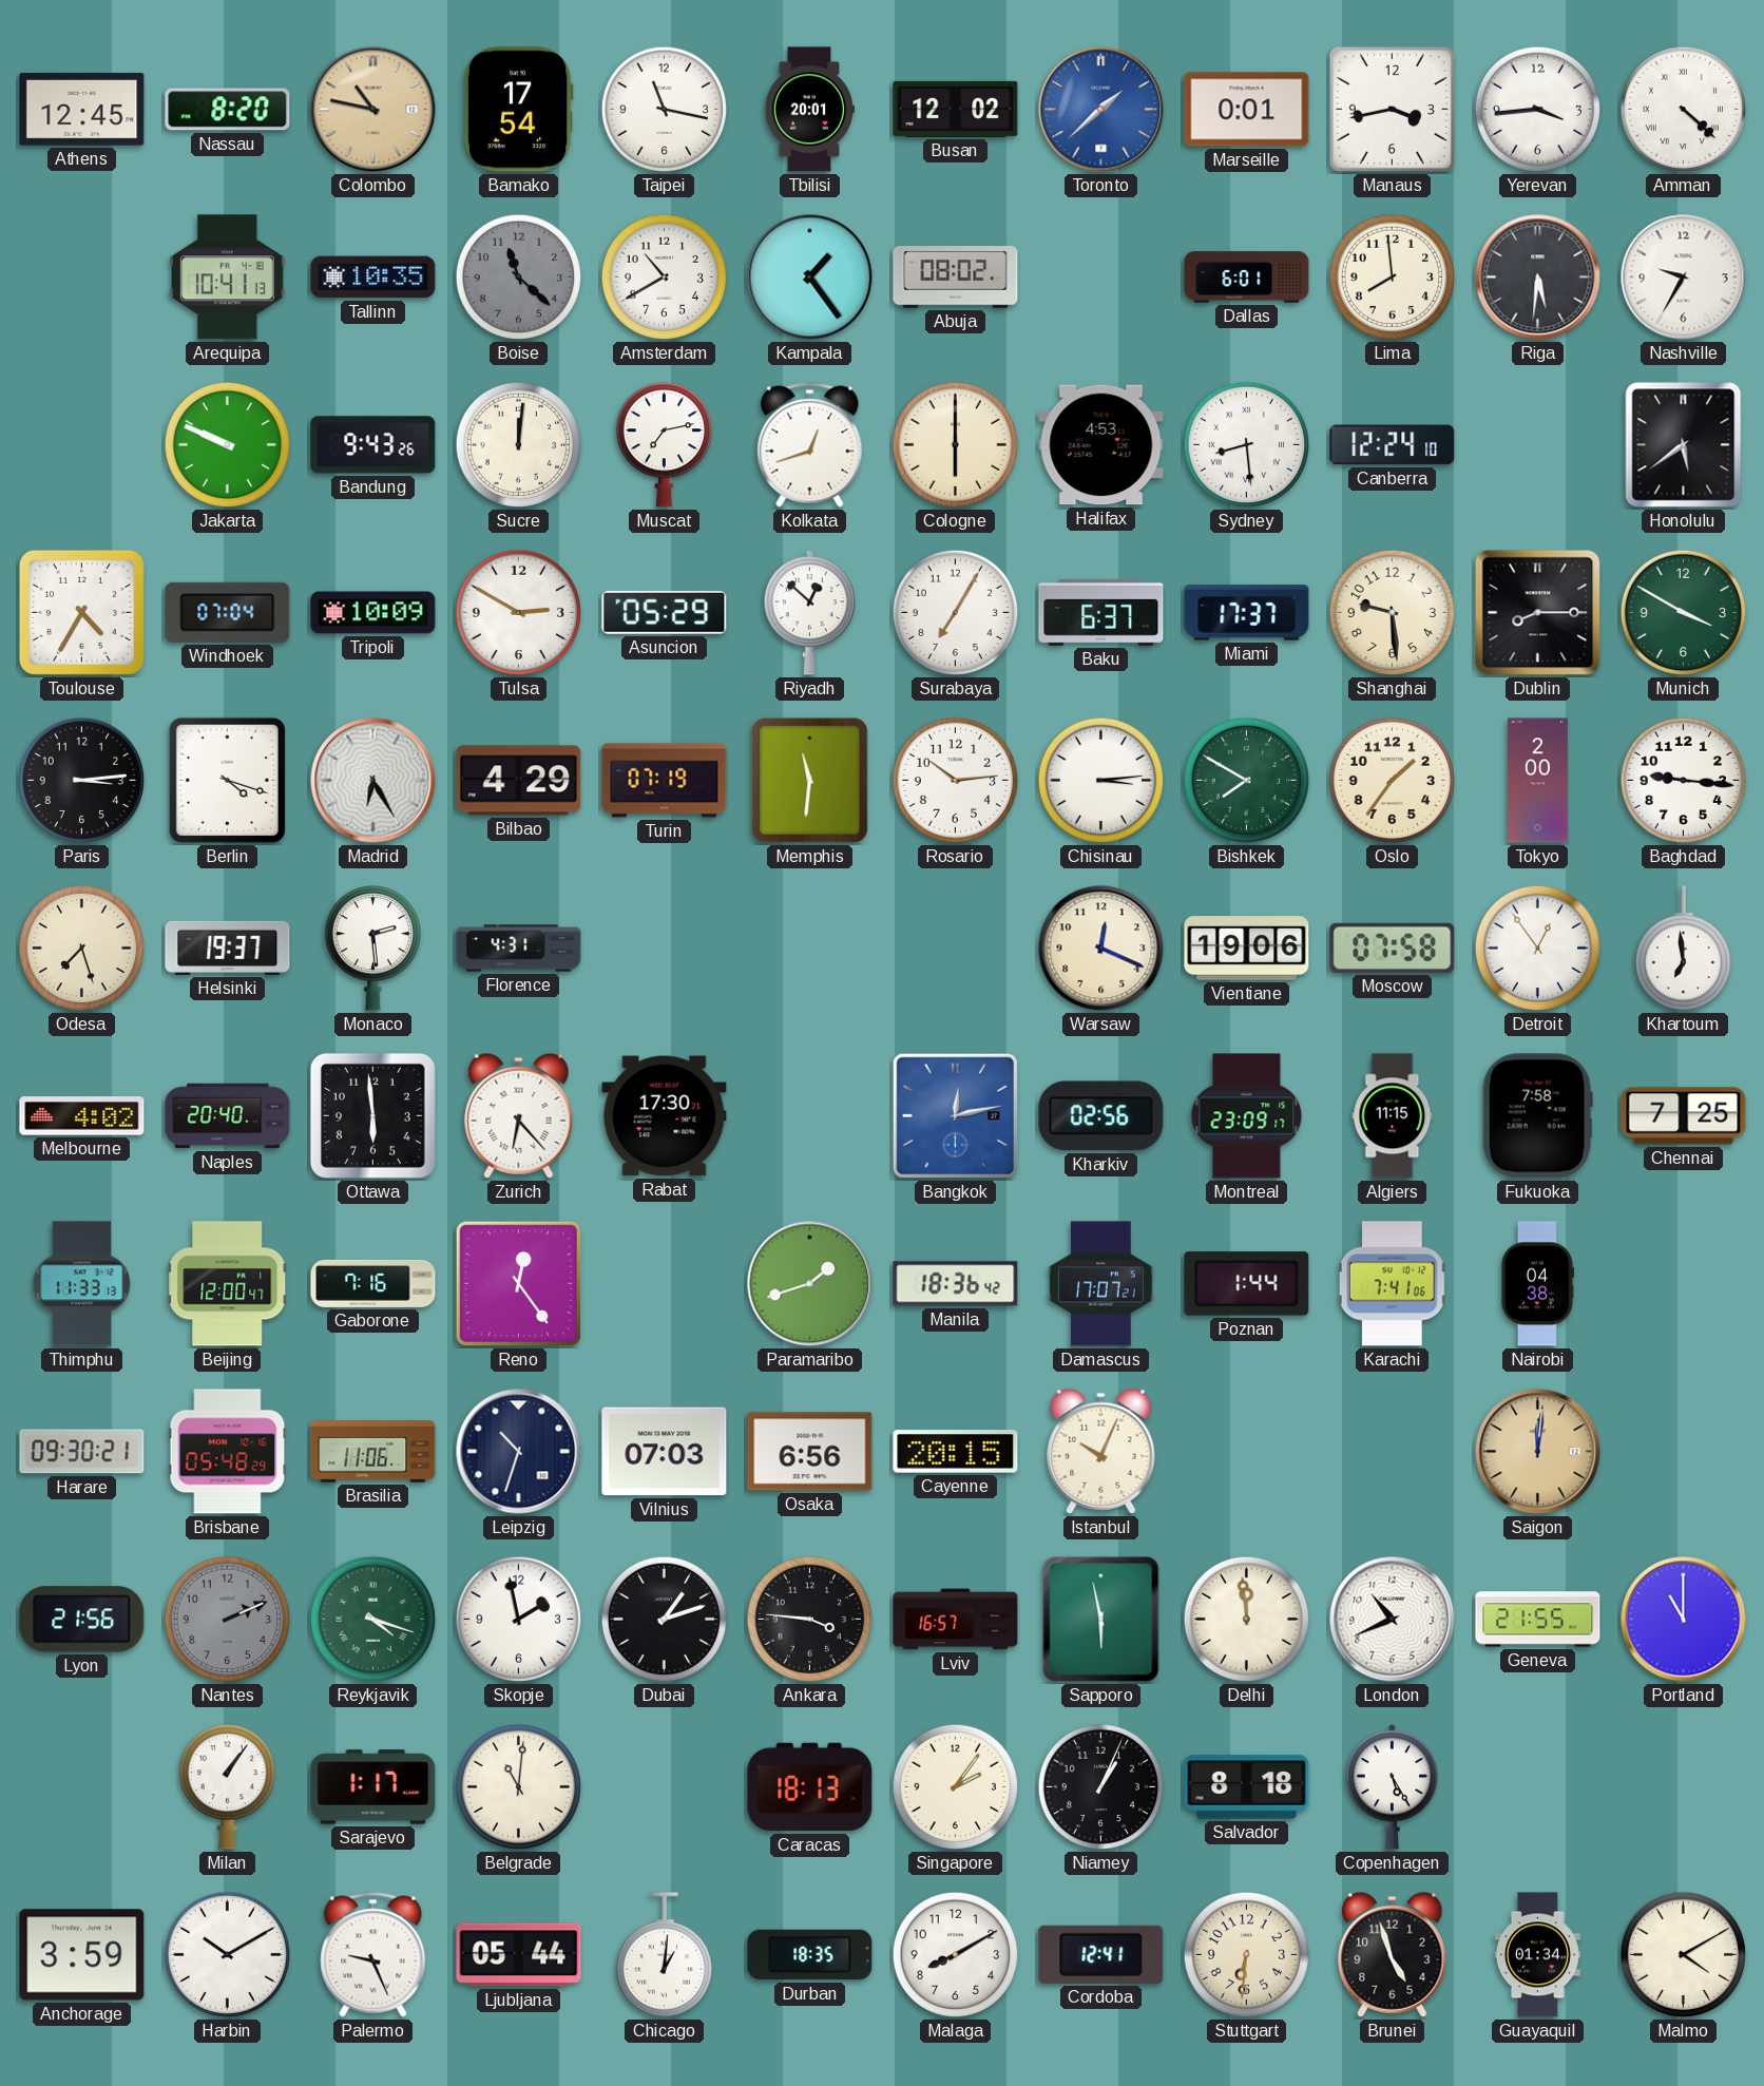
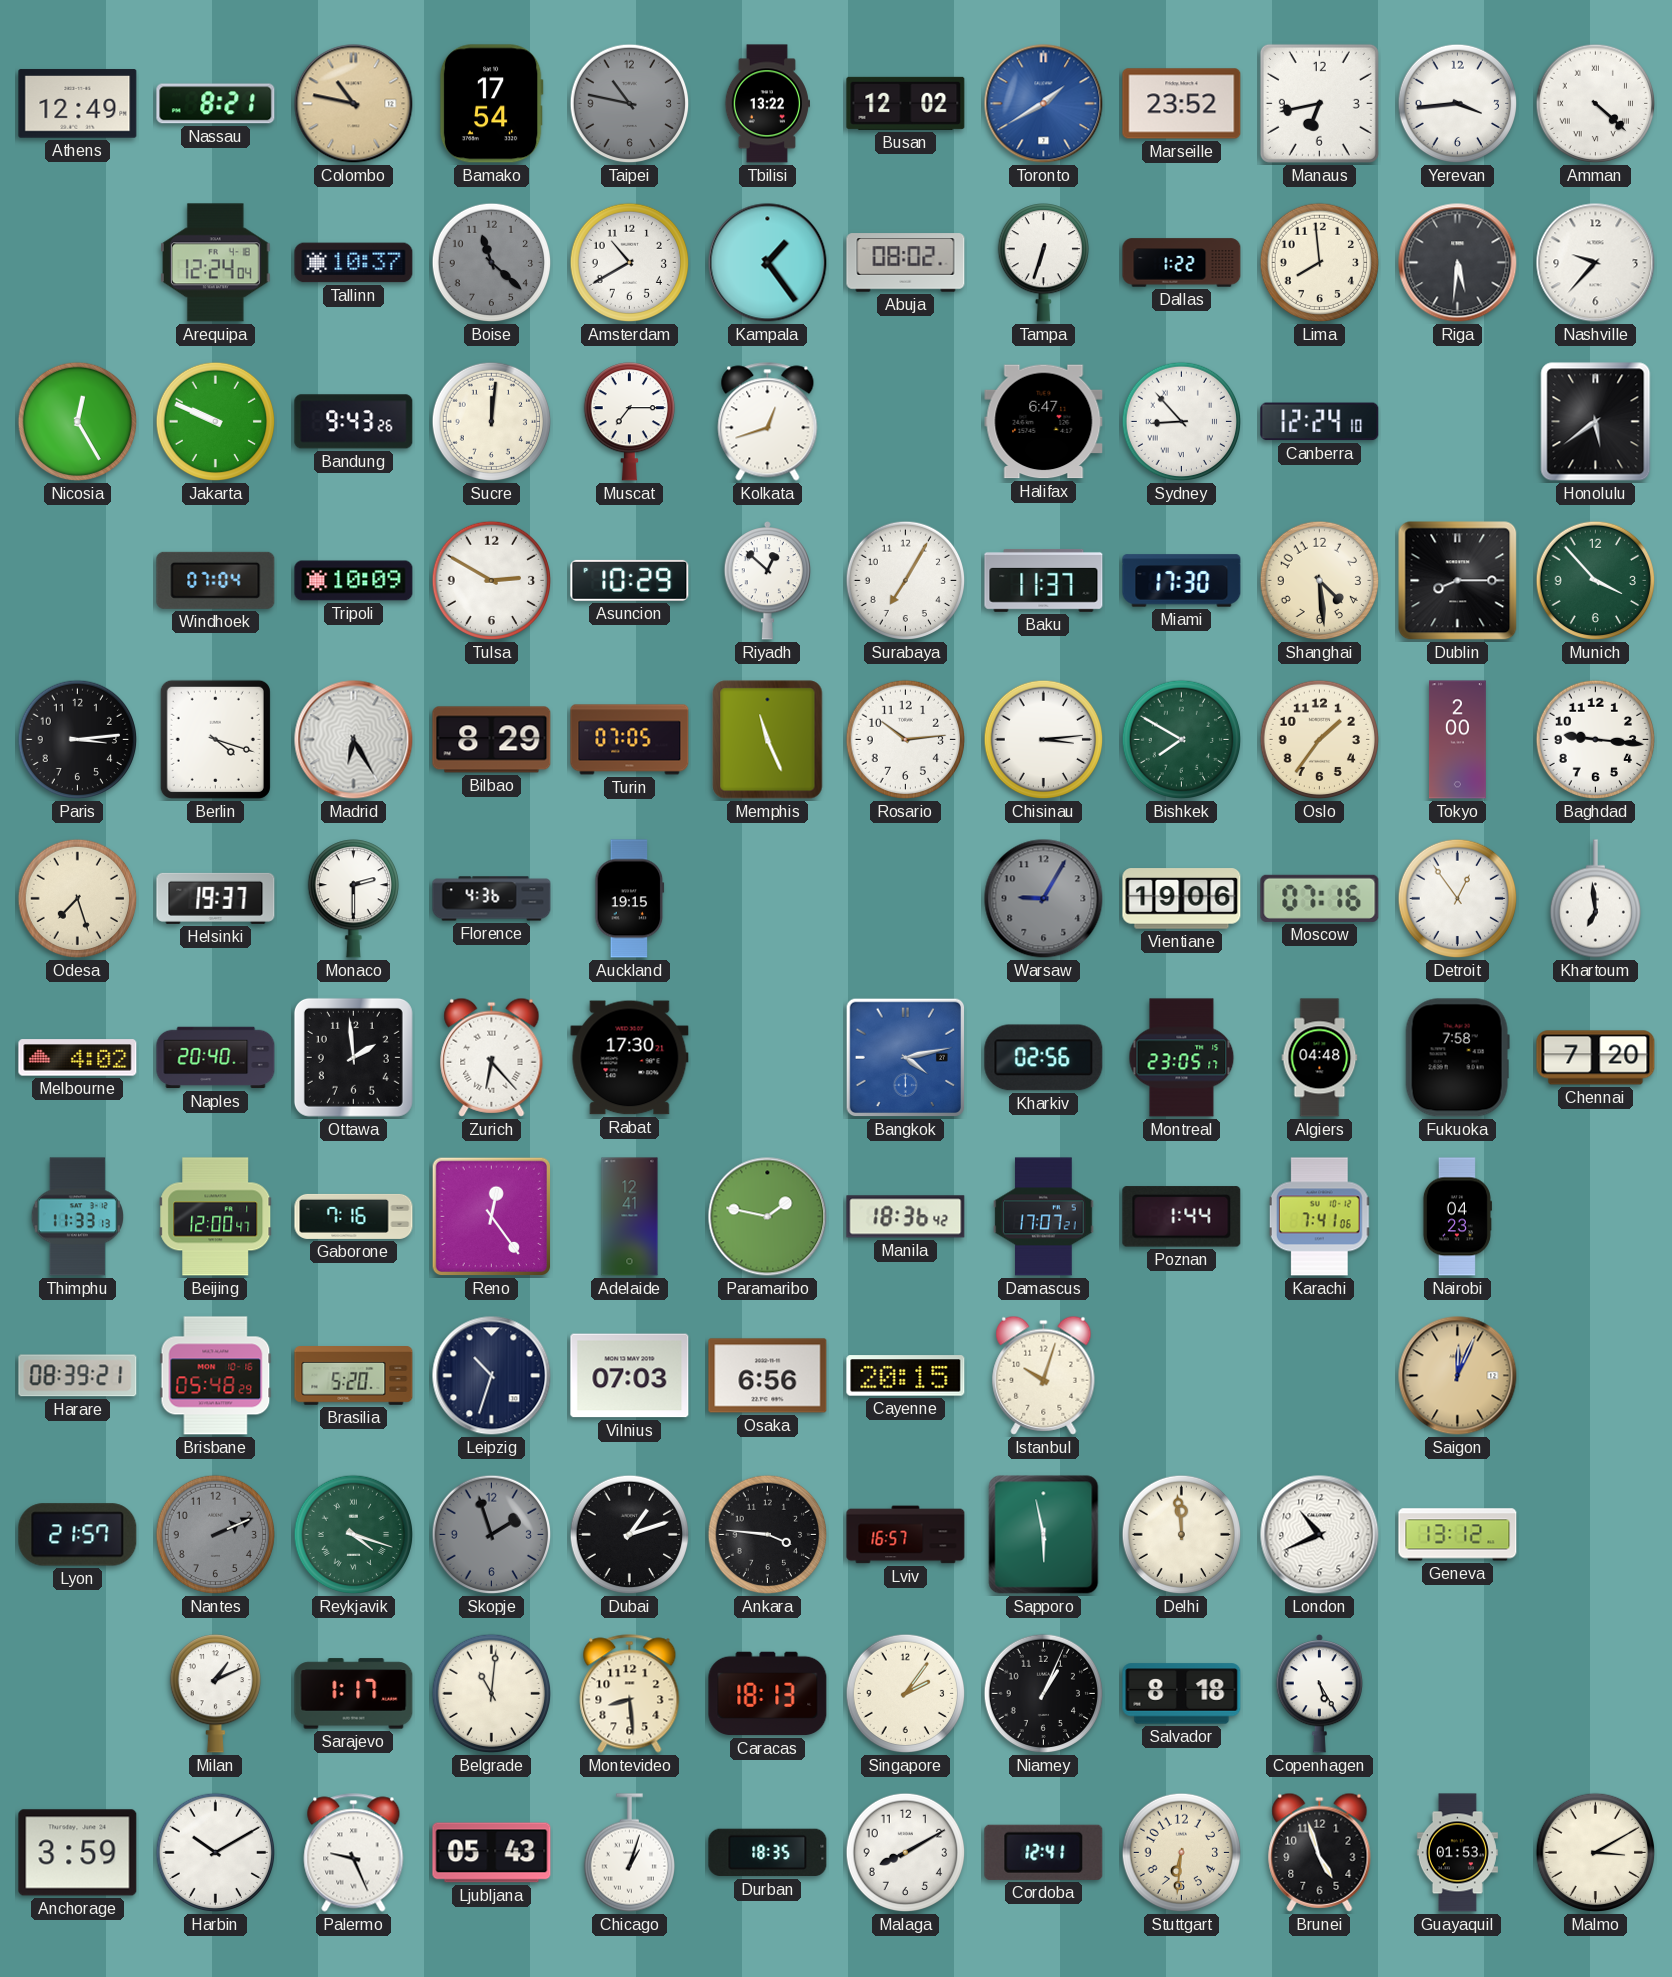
Athens: 12:45 -> 12:49 (78, 104)
Nassau: 8:20 -> 8:21 (216, 104)
Taipei: 11:17 -> 10:47 (630, 104)
Taipei dial: white -> grey (630, 104)
Tbilisi: 20:01 -> 13:22 (767, 104)
Toronto: 1:38 -> 1:40 (1044, 104)
Marseille: 0:01 -> 23:52 (1182, 104)
Manaus: 3:43 -> 6:43 (1319, 103)
Arequipa: 10:41 -> 12:24 (216, 263)
Tallinn: 10:35 -> 10:37 (354, 263)
Tampa: none -> 6:33 (1043, 263)
Dallas: 6:01 -> 1:22 (1182, 263)
Nashville: 9:35 -> 9:37 (1596, 263)
Nicosia: none -> 12:25 (78, 422)
Muscat: 7:13 -> 7:15 (629, 422)
Cologne: 6:00 -> none (956, 445)
Halifax: 4:53 -> 6:47 (1044, 422)
Sydney: 8:29 -> 8:53 (1182, 422)
Toulouse: 4:35 -> none (81, 612)
Asuncion: 05:29 -> 10:29 (630, 580)
Baku: 6:37 -> 11:37 (1044, 580)
Miami: 17:37 -> 17:30 (1182, 581)
Shanghai: 9:29 -> 4:29 (1320, 581)
Munich: 3:50 -> 3:53 (1596, 581)
Bilbao: 4:29 -> 8:29 (492, 740)
Turin: 07:19 -> 07:05 (630, 740)
Memphis: 11:31 -> 11:26 (768, 740)
Monaco: 2:29 -> 2:30 (353, 899)
Florence: 4:31 -> 4:36 (492, 899)
Auckland: none -> 19:15 (630, 899)
Warsaw: 12:19 -> 9:05 (1044, 899)
Warsaw dial: cream -> grey (1044, 899)
Moscow: 07:58 -> 07:16 (1320, 898)
Ottawa: 5:59 -> 1:59 (353, 1057)
Bangkok: 12:13 -> 4:13 (906, 1058)
Montreal: 23:09 -> 23:05 (1182, 1058)
Algiers: 11:15 -> 04:48 (1320, 1058)
Chennai: 7:25 -> 7:20 (1596, 1058)
Adelaide: none -> 12:41 (630, 1217)
Paramaribo: 1:42 -> 1:47 (768, 1217)
Nairobi: 04:38 -> 04:23 (1457, 1217)
Harare: 09:30 -> 08:39 (78, 1376)
Brasilia: 11:06 -> 5:20 (354, 1376)
Istanbul: 10:04 -> 10:03 (1044, 1375)
Saigon: 12:01 -> 12:04 (1458, 1376)
Lyon: 21:56 -> 21:57 (78, 1535)
Skopje: 1:58 -> 1:57 (492, 1535)
Skopje dial: white -> grey (492, 1535)
Geneva: 21:55 -> 13:12 (1458, 1535)
Portland: 11:00 -> none (1684, 1620)
Milan: 1:06 -> 1:11 (215, 1694)
Montevideo: none -> 8:29 (630, 1694)
Ljubljana: 05:44 -> 05:43 (492, 1853)
Chicago: 1:01 -> 1:03 (629, 1853)
Guayaquil: 01:34 -> 01:53 (1457, 1853)
Malmo: 4:10 -> 3:10 (1596, 1853)
